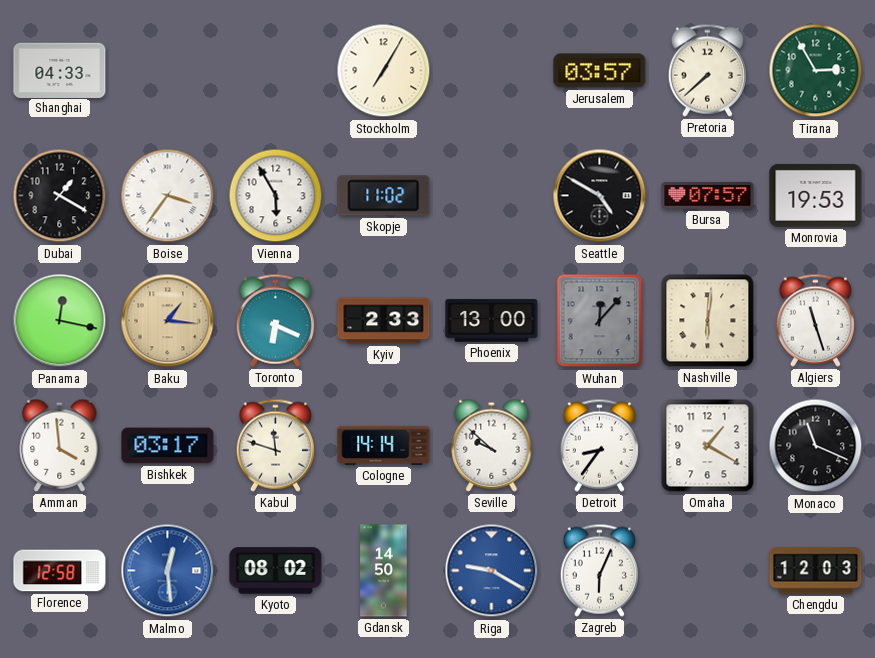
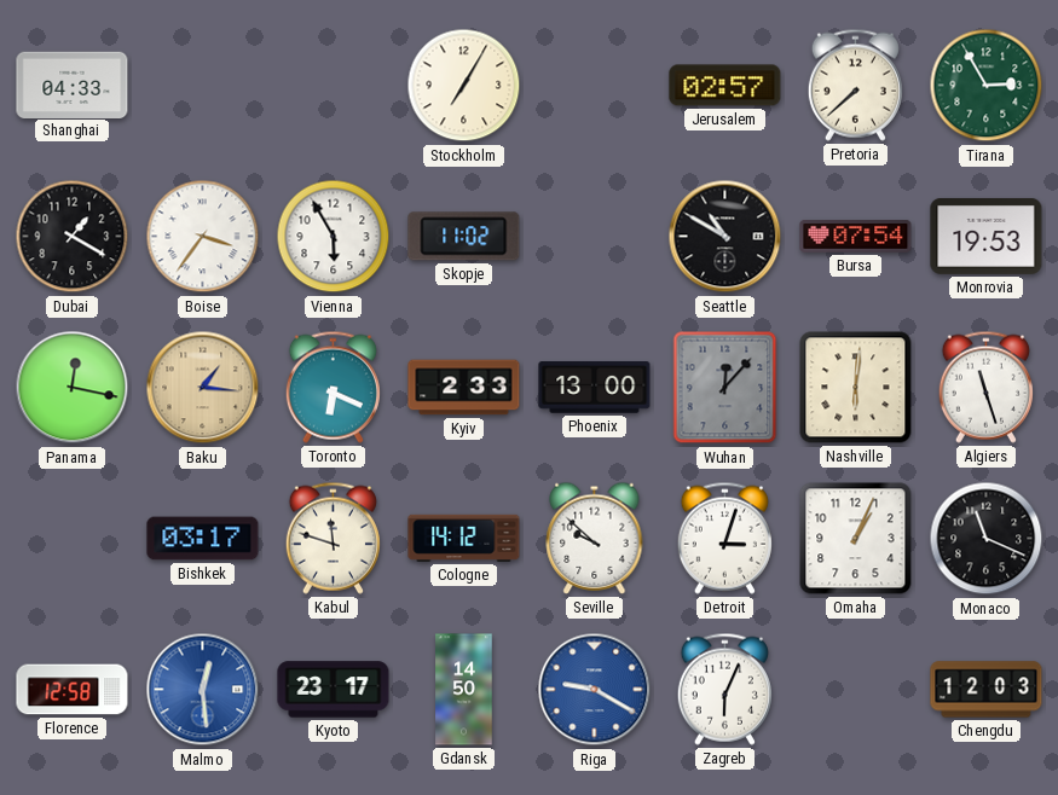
Jerusalem: 03:57 -> 02:57 (725, 86)
Seattle: 4:50 -> 10:50 (725, 237)
Bursa: 07:57 -> 07:54 (856, 237)
Amman: 3:59 -> none (60, 445)
Cologne: 14:14 -> 14:12 (464, 538)
Detroit: 8:36 -> 3:03 (724, 538)
Omaha: 1:20 -> 1:04 (856, 539)
Kyoto: 08:02 -> 23:17 (334, 690)
